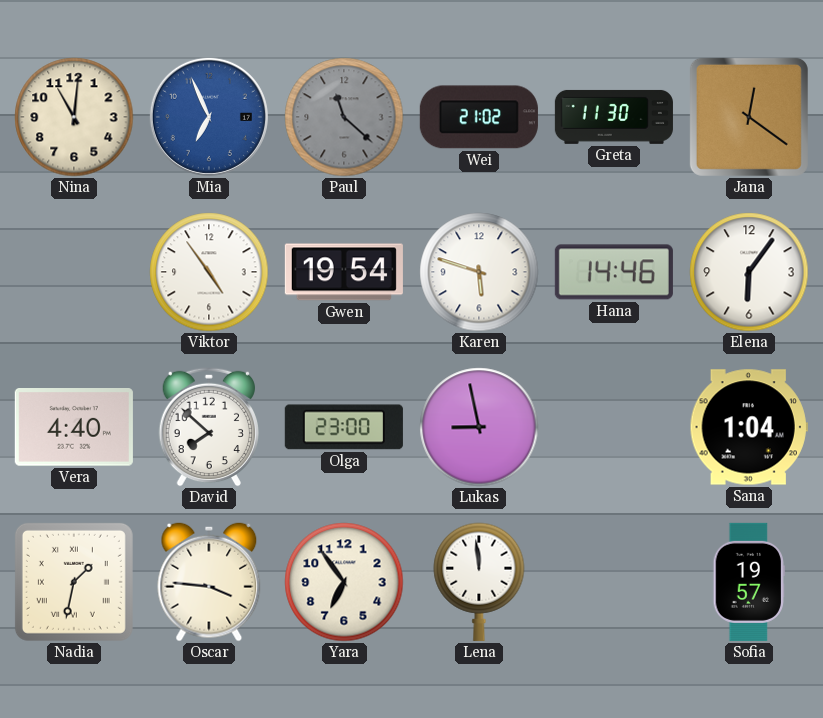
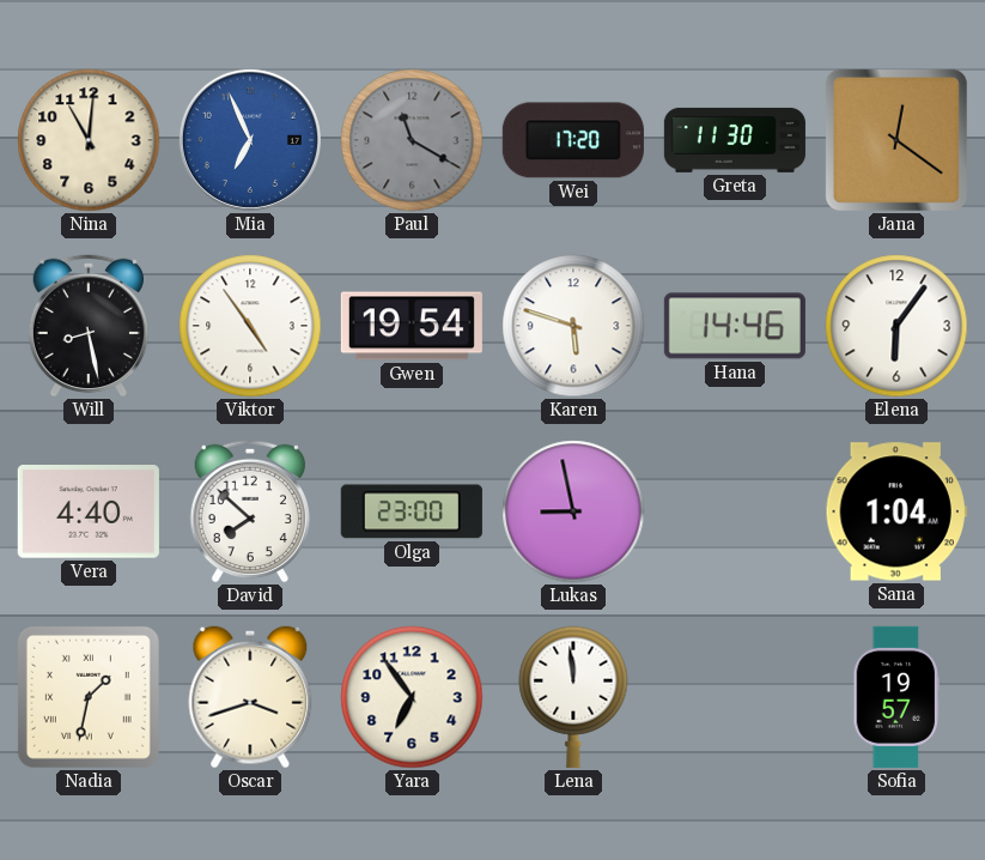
Paul: 11:22 -> 11:20 (412, 140)
Wei: 21:02 -> 17:20 (573, 140)
Will: none -> 8:28 (87, 326)
Oscar: 3:46 -> 3:42 (250, 697)
